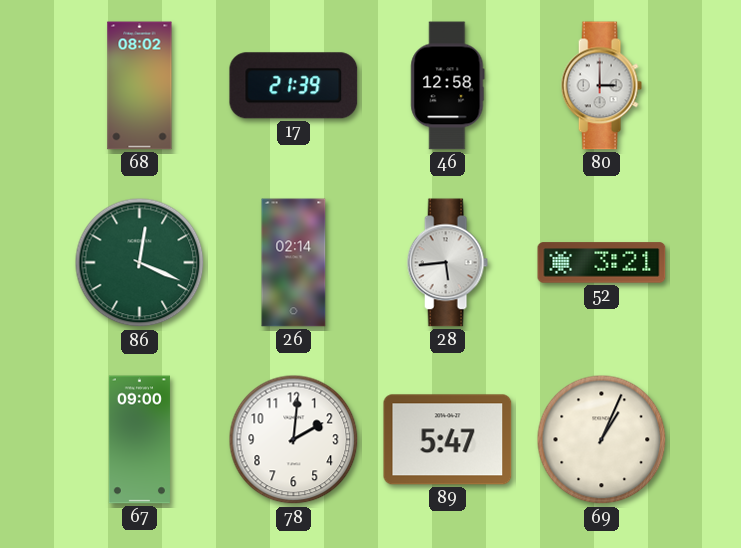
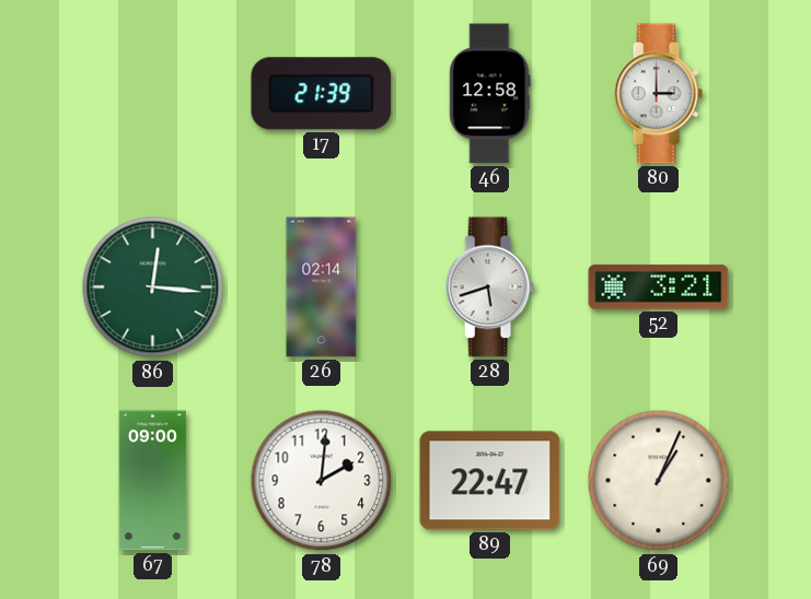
68: 08:02 -> none (140, 86)
86: 12:19 -> 12:16 (153, 287)
28: 5:44 -> 5:42 (489, 287)
89: 5:47 -> 22:47 (490, 481)
